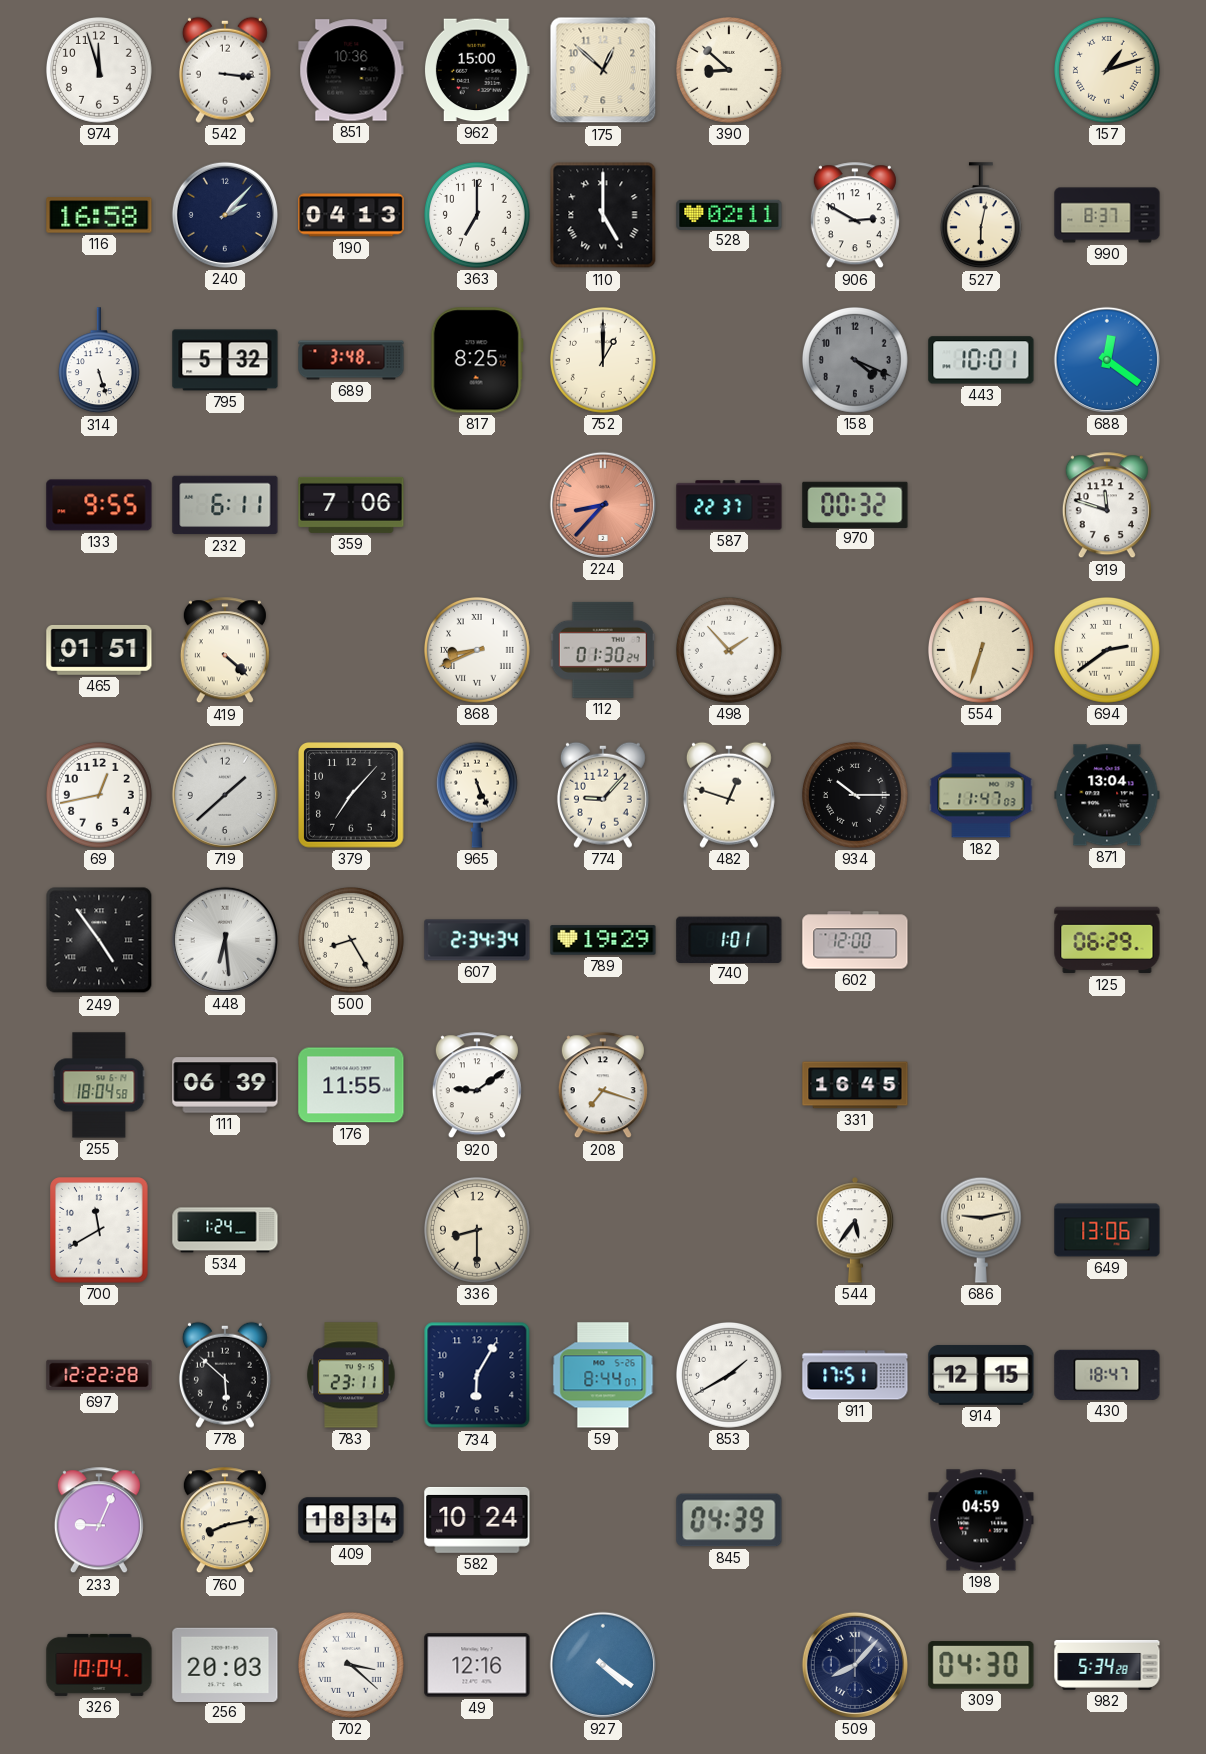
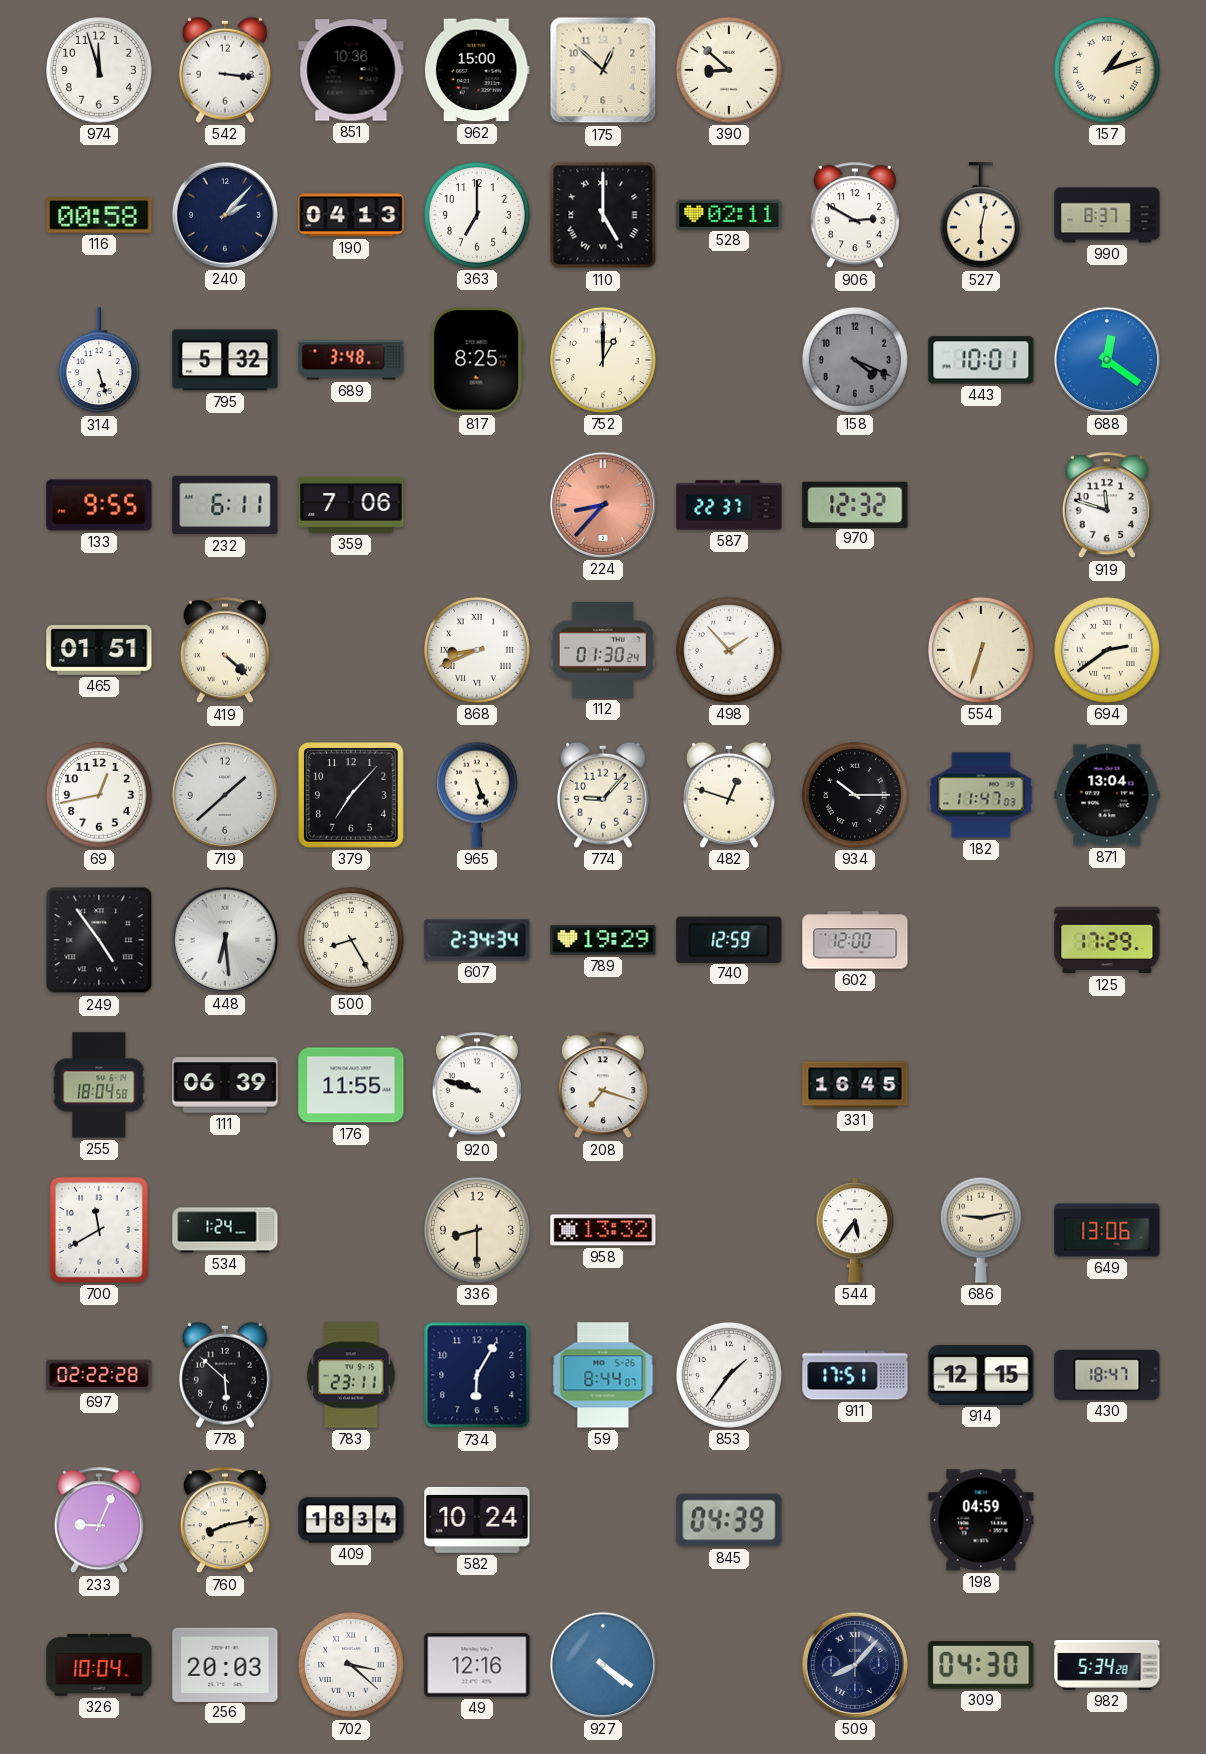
116: 16:58 -> 00:58 (99, 215)
970: 00:32 -> 12:32 (855, 504)
740: 1:01 -> 12:59 (729, 939)
125: 06:29 -> 17:29 (1107, 940)
920: 9:09 -> 9:48 (477, 1086)
958: none -> 13:32 (603, 1230)
697: 12:22 -> 02:22 (99, 1375)
853: 1:40 -> 1:36 (730, 1376)
